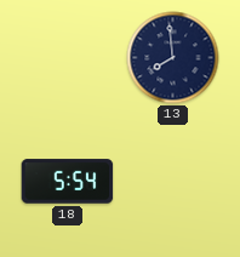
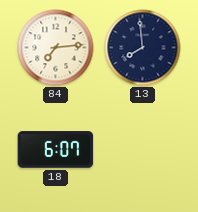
84: none -> 7:14 (56, 48)
18: 5:54 -> 6:07 (56, 150)
